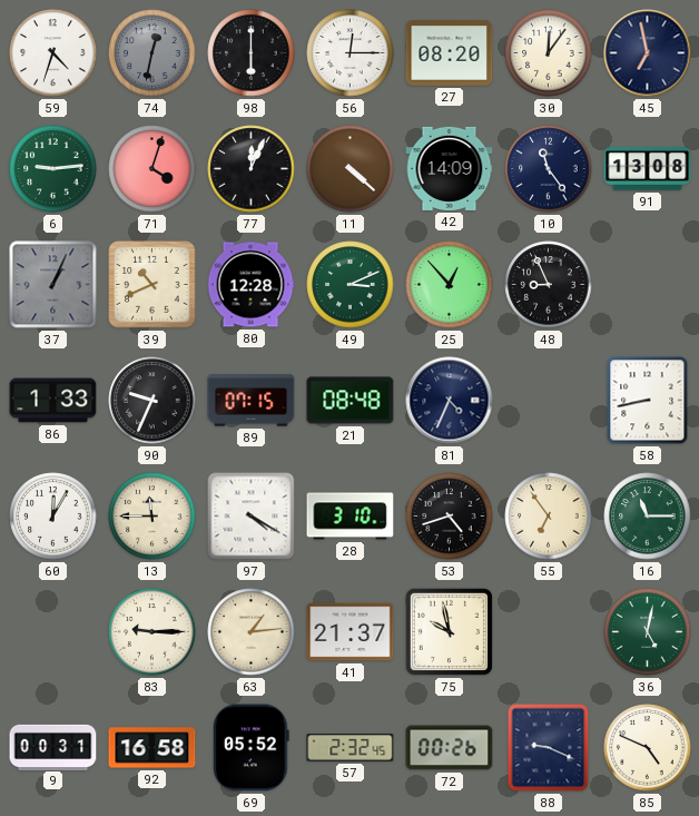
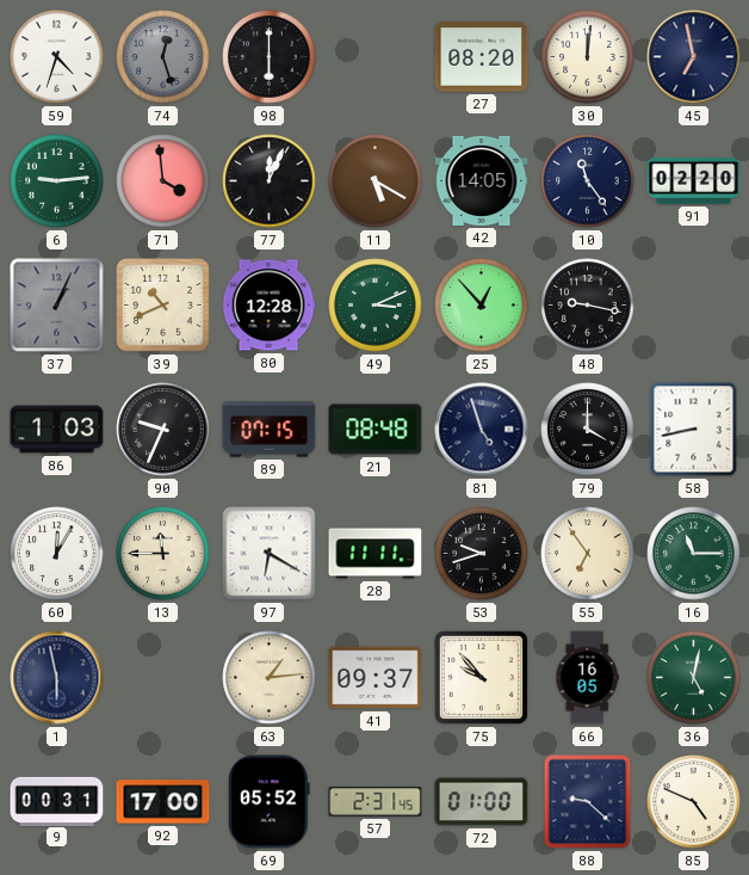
74: 12:32 -> 12:27 (163, 57)
56: 12:15 -> none (351, 53)
30: 12:06 -> 12:01 (588, 57)
71: 4:03 -> 3:59 (163, 181)
11: 4:22 -> 5:20 (376, 181)
42: 14:09 -> 14:05 (482, 180)
91: 13:08 -> 02:20 (694, 181)
48: 8:56 -> 9:17 (588, 306)
86: 1:33 -> 1:03 (57, 430)
81: 4:34 -> 4:57 (482, 430)
79: none -> 4:00 (588, 430)
97: 4:20 -> 6:20 (270, 554)
28: 3:10 -> 11:11 (376, 554)
53: 4:42 -> 9:42 (482, 554)
1: none -> 5:58 (57, 678)
83: 9:15 -> none (152, 632)
41: 21:37 -> 09:37 (376, 678)
75: 9:58 -> 9:53 (481, 677)
66: none -> 16:05 (587, 678)
92: 16:58 -> 17:00 (163, 802)
57: 2:32 -> 2:31 (376, 802)
72: 00:26 -> 01:00 (482, 802)
88: 9:19 -> 9:22 (588, 802)
